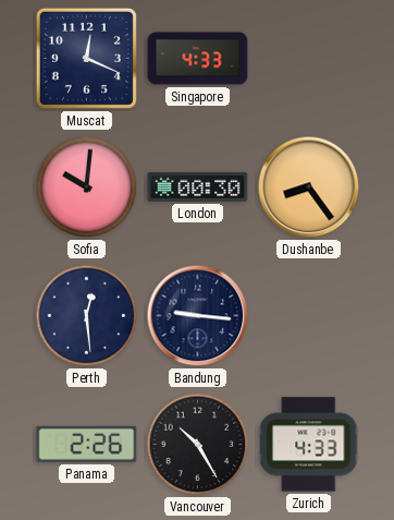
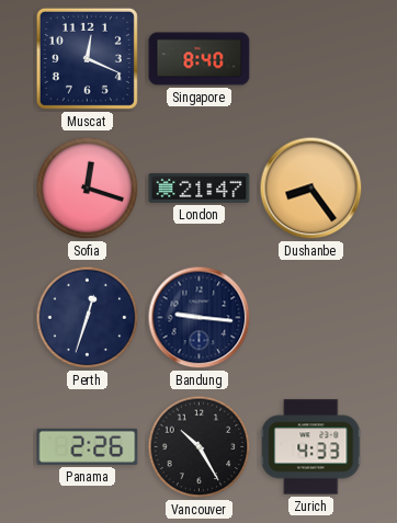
Singapore: 4:33 -> 8:40 (200, 59)
Sofia: 10:01 -> 12:18 (88, 189)
London: 00:30 -> 21:47 (200, 187)
Perth: 12:29 -> 12:33 (88, 318)
